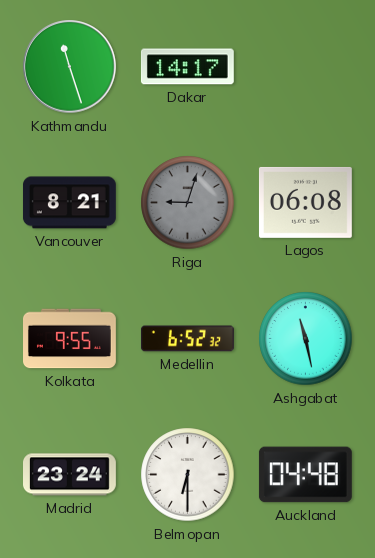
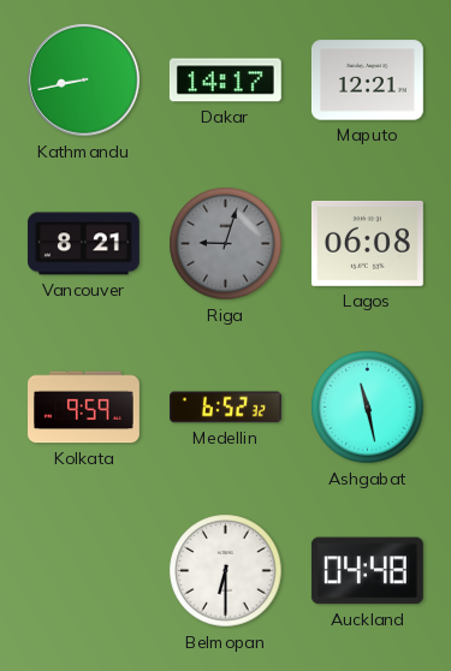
Kathmandu: 11:27 -> 8:43 (84, 81)
Maputo: none -> 12:21 (367, 81)
Kolkata: 9:55 -> 9:59 (84, 408)
Madrid: 23:24 -> none (70, 475)
